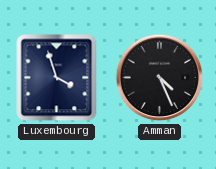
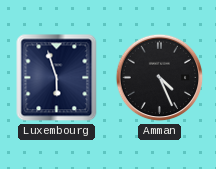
Luxembourg: 3:57 -> 5:57 (57, 78)
